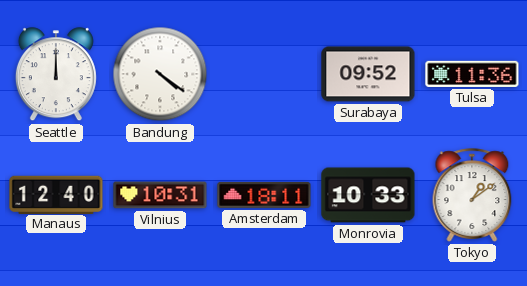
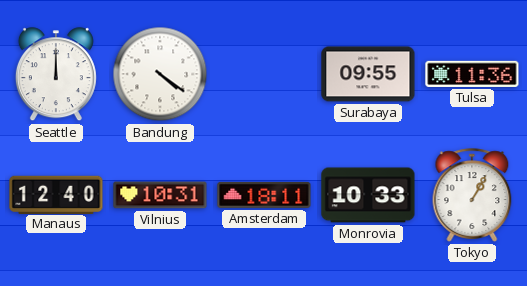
Surabaya: 09:52 -> 09:55 (368, 74)
Tokyo: 1:09 -> 1:05 (472, 195)
